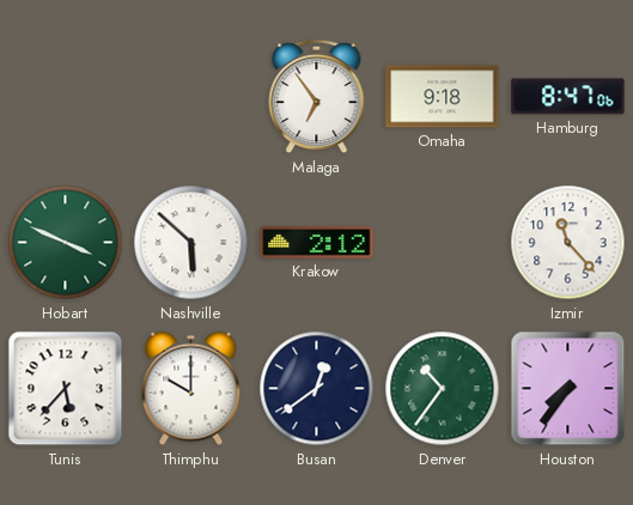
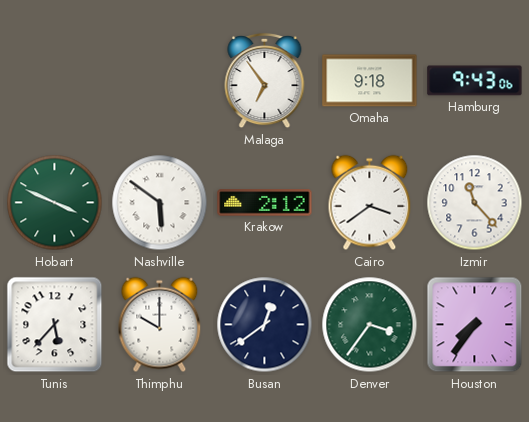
Hamburg: 8:47 -> 9:43 (475, 81)
Nashville: 5:52 -> 5:51 (160, 203)
Cairo: none -> 3:39 (370, 203)
Denver: 10:36 -> 3:36 (370, 325)
